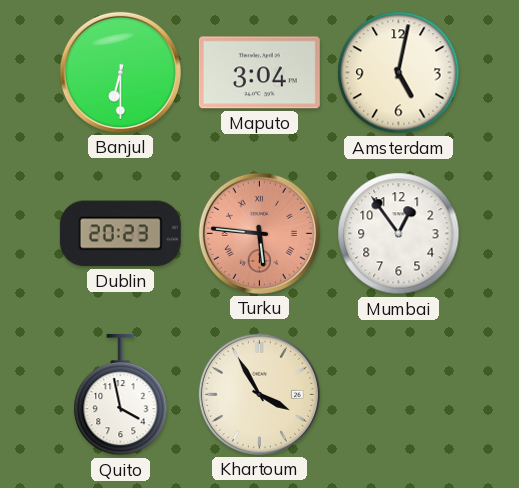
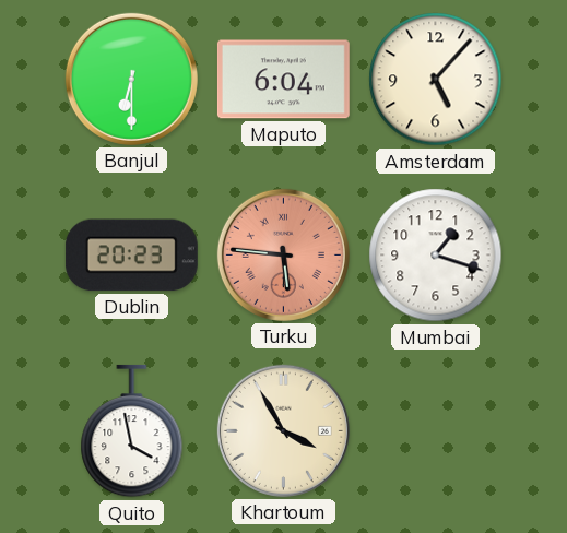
Maputo: 3:04 -> 6:04 (283, 80)
Amsterdam: 5:02 -> 5:07 (436, 80)
Mumbai: 12:54 -> 1:18 (436, 256)
